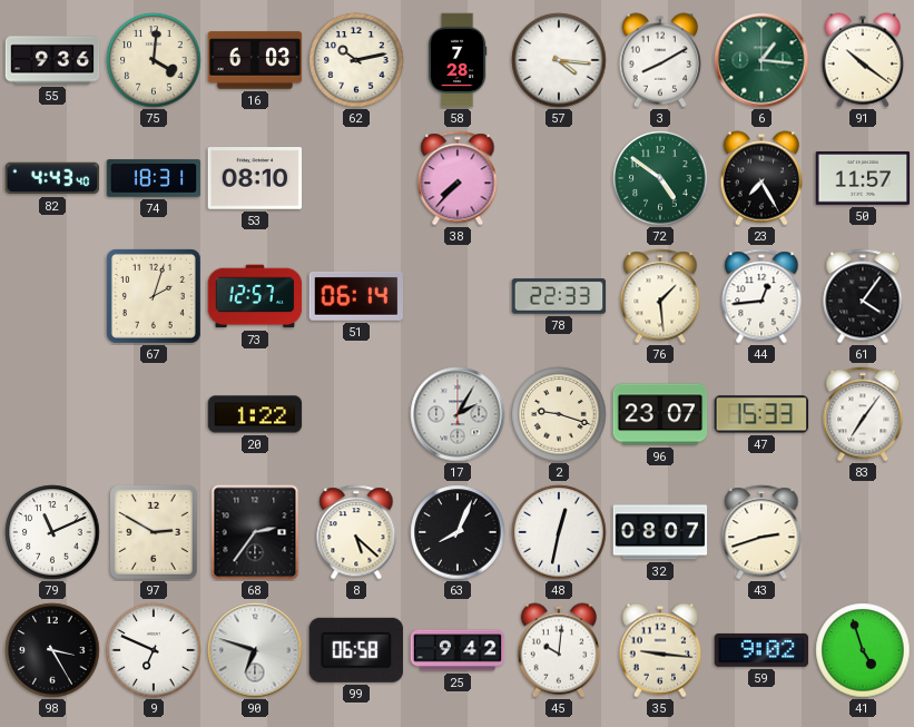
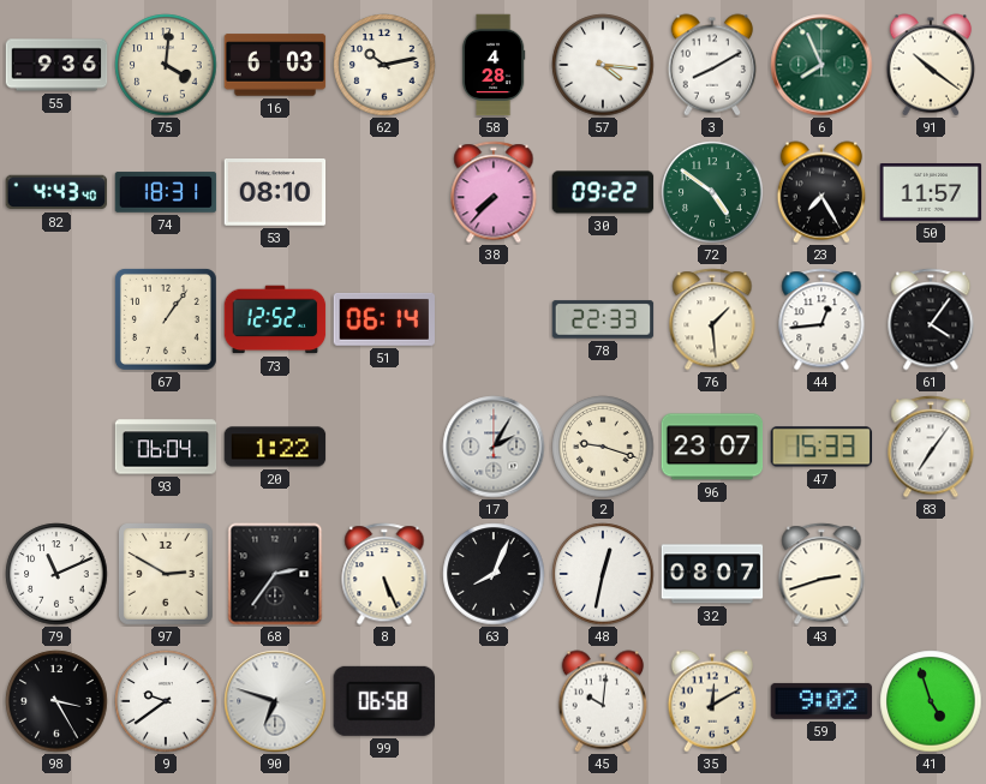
58: 7:28 -> 4:28 (494, 65)
6: 1:16 -> 7:56 (821, 65)
30: none -> 09:22 (603, 192)
67: 2:03 -> 1:06 (166, 319)
73: 12:57 -> 12:52 (275, 319)
93: none -> 06:04 (166, 447)
8: 5:22 -> 5:26 (384, 574)
9: 6:49 -> 9:39 (166, 701)
25: 9:42 -> none (458, 650)
35: 9:16 -> 12:10 (712, 701)
